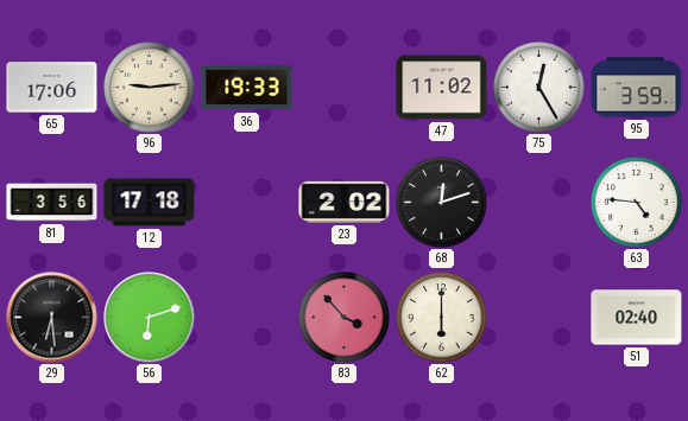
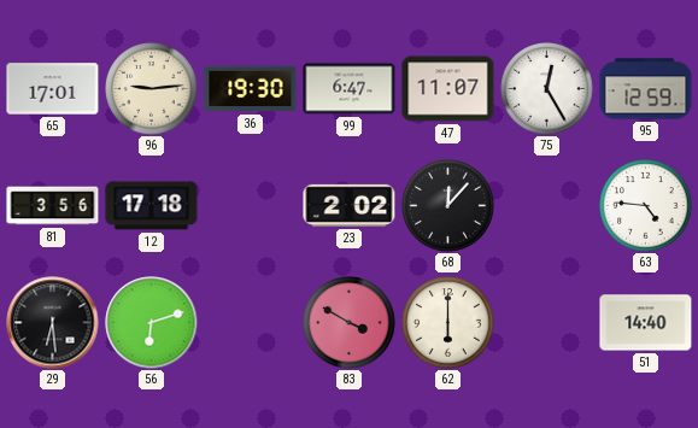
65: 17:06 -> 17:01 (53, 89)
36: 19:33 -> 19:30 (251, 89)
99: none -> 6:47 (350, 89)
47: 11:02 -> 11:07 (448, 89)
95: 3:59 -> 12:59 (646, 89)
68: 12:12 -> 12:07 (448, 206)
83: 3:53 -> 3:50 (350, 323)
51: 02:40 -> 14:40 (646, 323)
